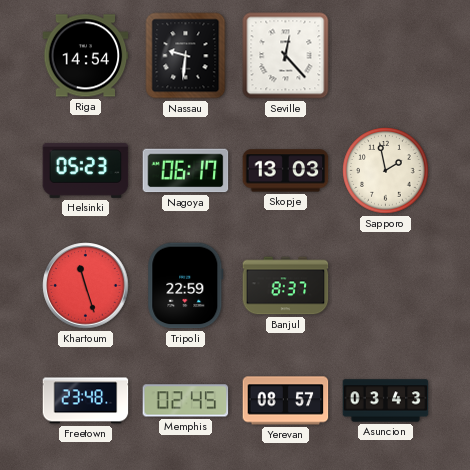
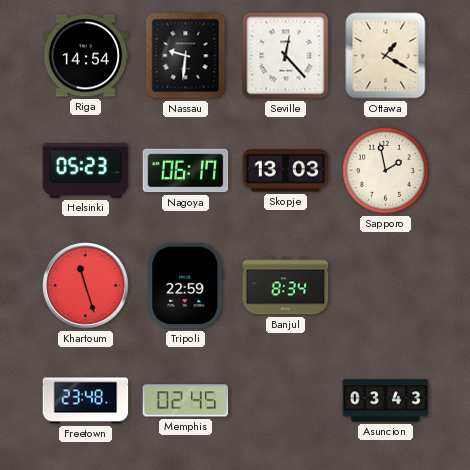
Ottawa: none -> 1:20 (386, 56)
Banjul: 8:37 -> 8:34 (286, 286)
Yerevan: 08:57 -> none (286, 401)
